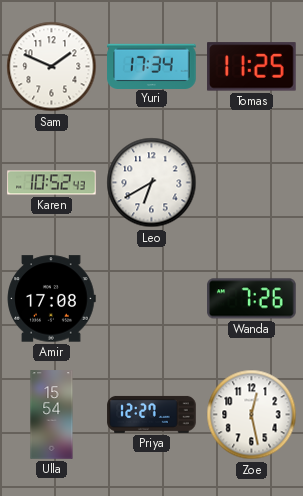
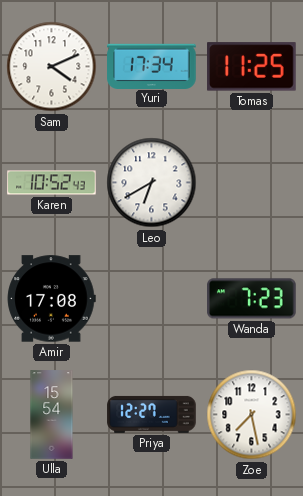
Sam: 1:49 -> 4:11 (52, 67)
Wanda: 7:26 -> 7:23 (252, 299)
Zoe: 12:28 -> 7:28 (252, 415)
